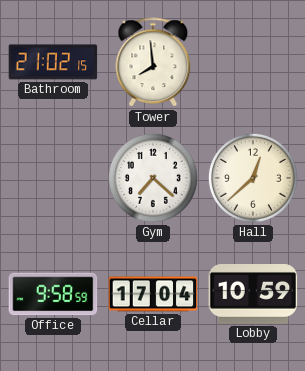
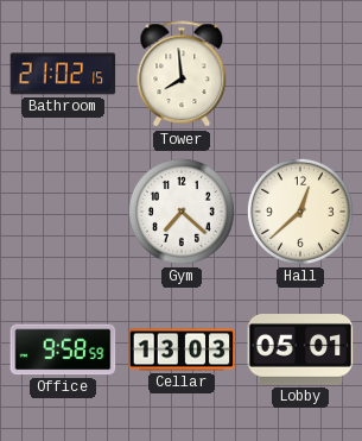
Cellar: 17:04 -> 13:03 (182, 349)
Lobby: 10:59 -> 05:01 (300, 351)
